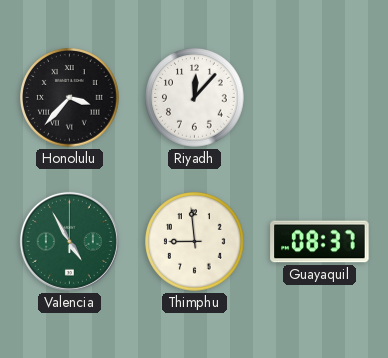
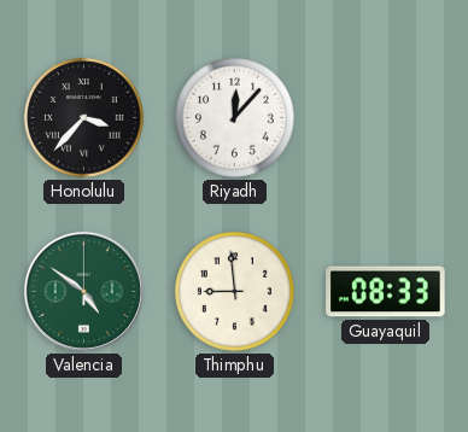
Valencia: 4:55 -> 4:51 (83, 291)
Guayaquil: 08:37 -> 08:33 (386, 292)
